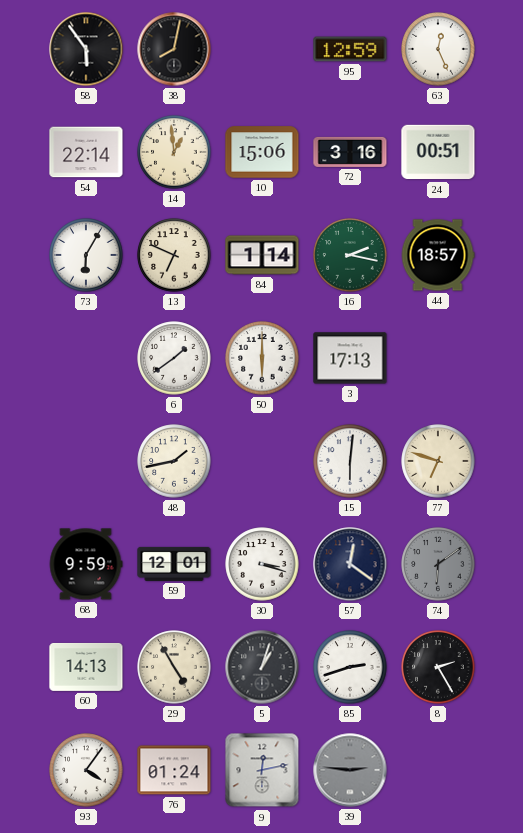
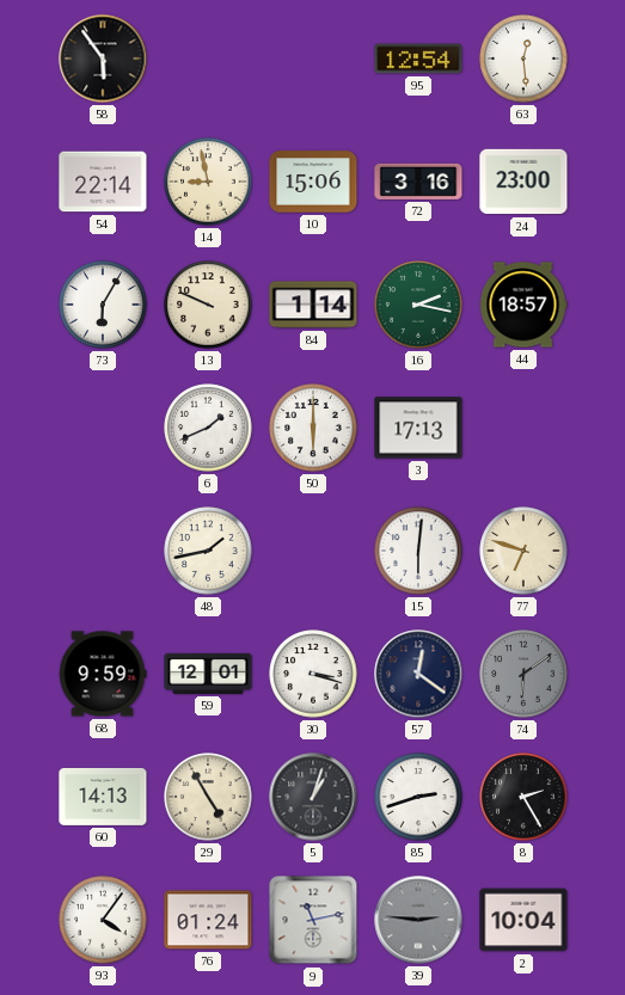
38: 8:02 -> none (174, 49)
95: 12:59 -> 12:54 (418, 59)
63: 12:26 -> 12:29 (523, 59)
14: 12:59 -> 8:58 (208, 182)
24: 00:51 -> 23:00 (523, 182)
13: 6:49 -> 9:49 (208, 305)
6: 1:39 -> 1:41 (208, 428)
9: 12:13 -> 11:13 (313, 920)
2: none -> 10:04 (523, 920)
